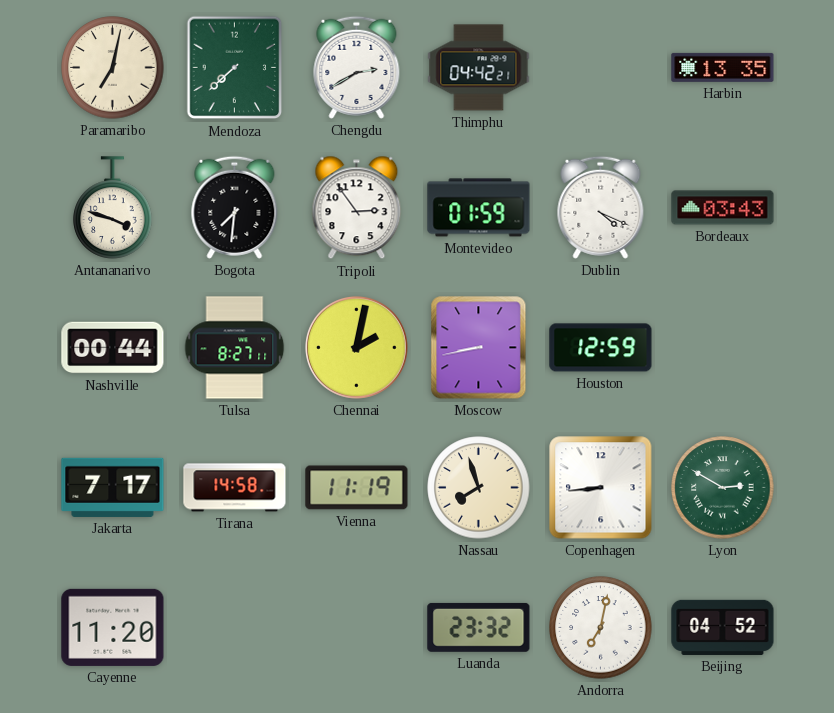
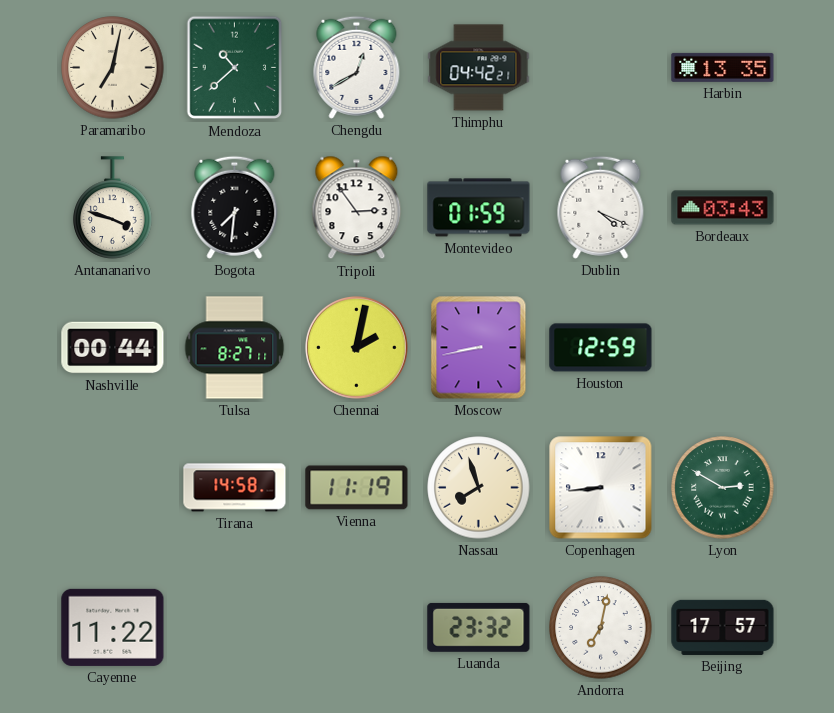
Mendoza: 7:38 -> 10:38 (235, 68)
Chengdu: 2:40 -> 12:40 (357, 67)
Jakarta: 7:17 -> none (113, 487)
Cayenne: 11:20 -> 11:22 (113, 627)
Beijing: 04:52 -> 17:57 (723, 627)
